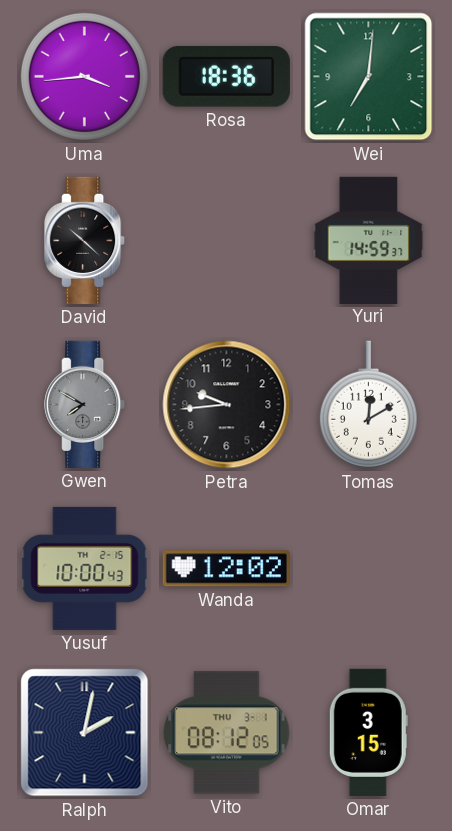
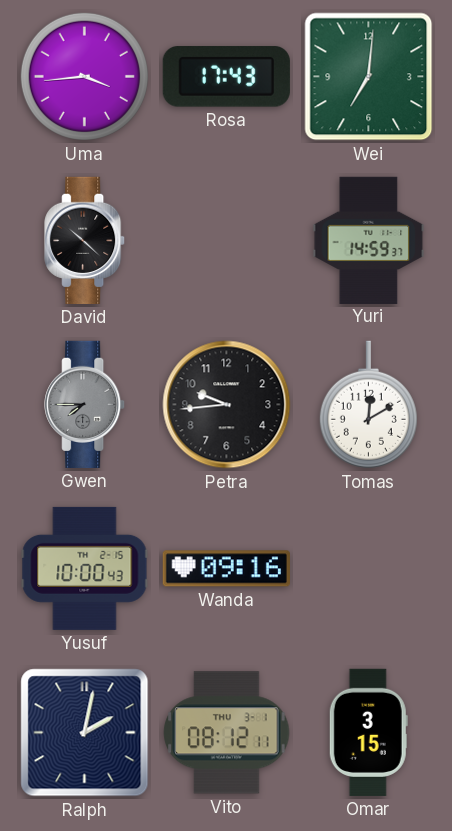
Rosa: 18:36 -> 17:43 (226, 77)
Gwen: 7:50 -> 7:45 (85, 404)
Wanda: 12:02 -> 09:16 (226, 569)
Vito: 08:12:05 -> 08:12:11 (227, 733)
